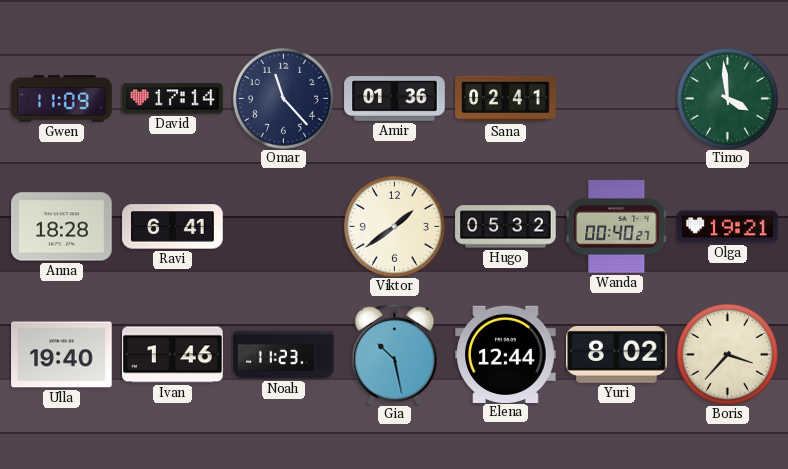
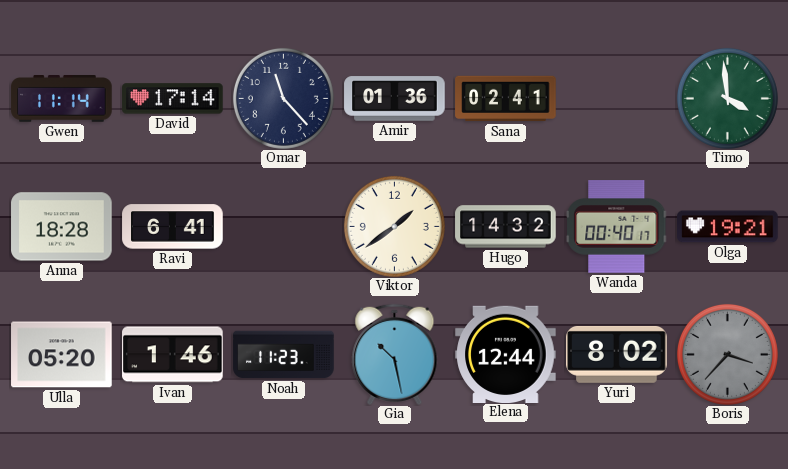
Gwen: 11:09 -> 11:14 (62, 99)
Hugo: 05:32 -> 14:32 (506, 227)
Wanda: 00:40:27 -> 00:40:17 (616, 227)
Ulla: 19:40 -> 05:20 (62, 355)
Boris dial: cream -> grey (727, 354)
